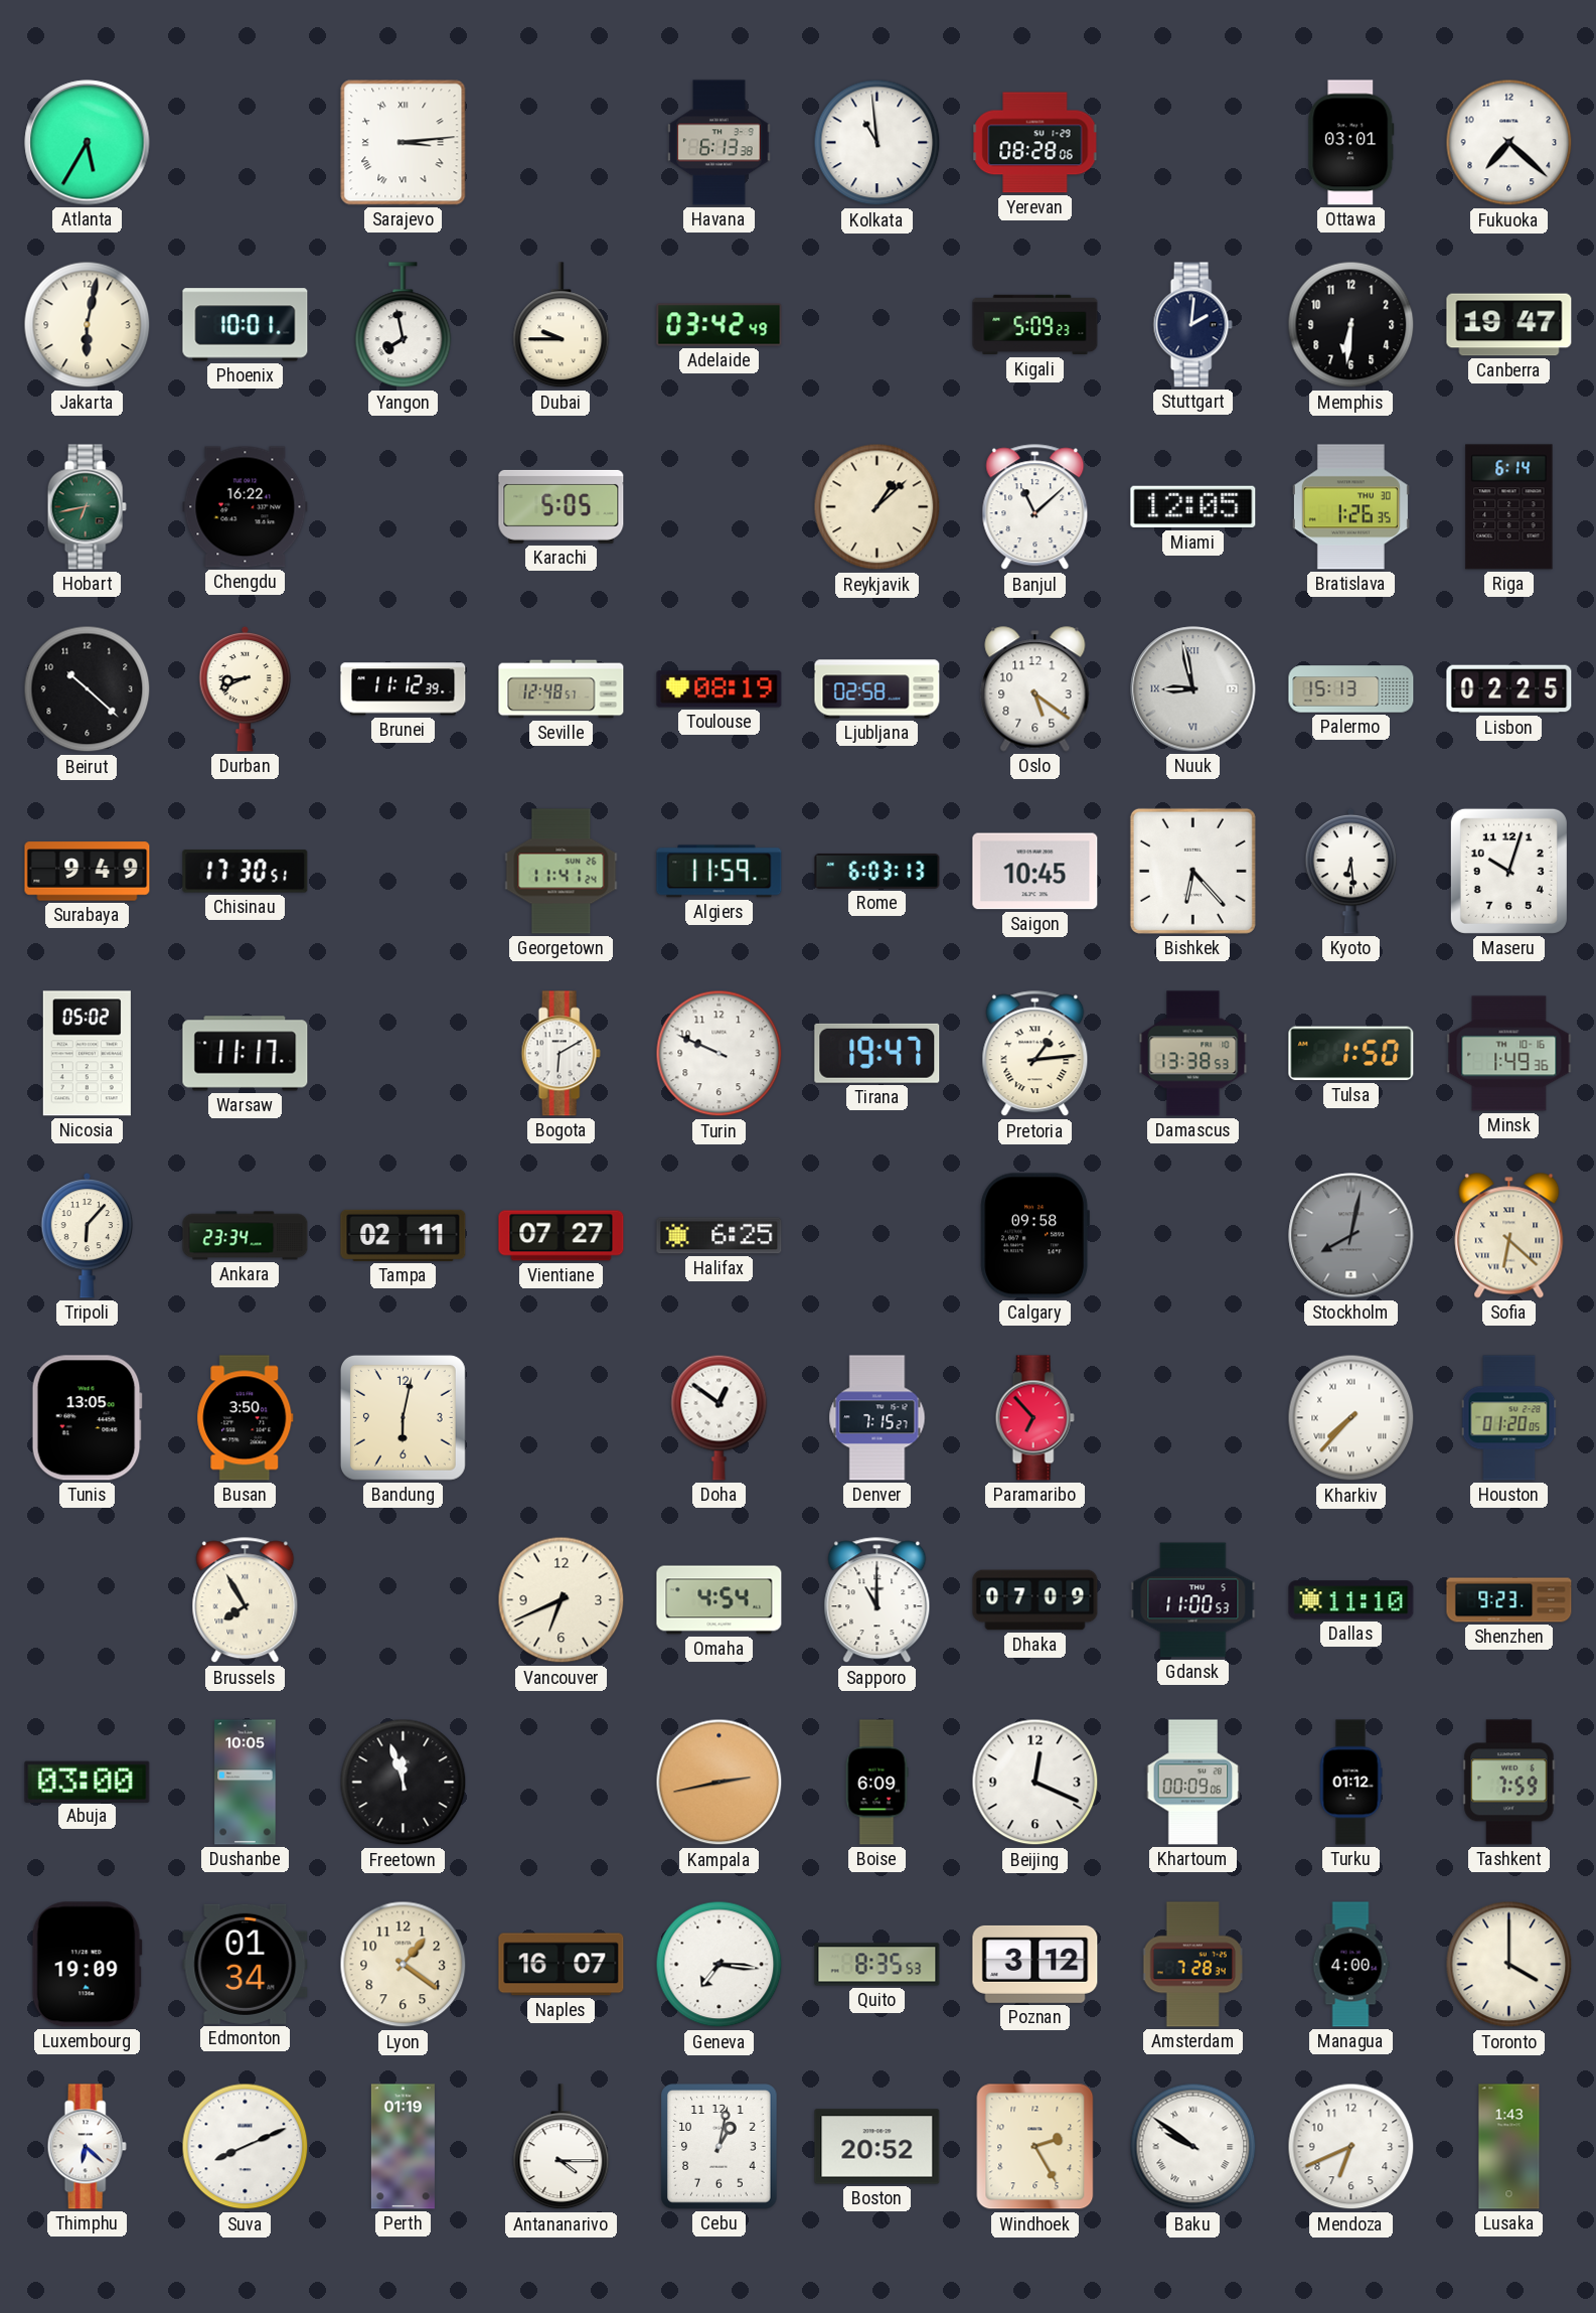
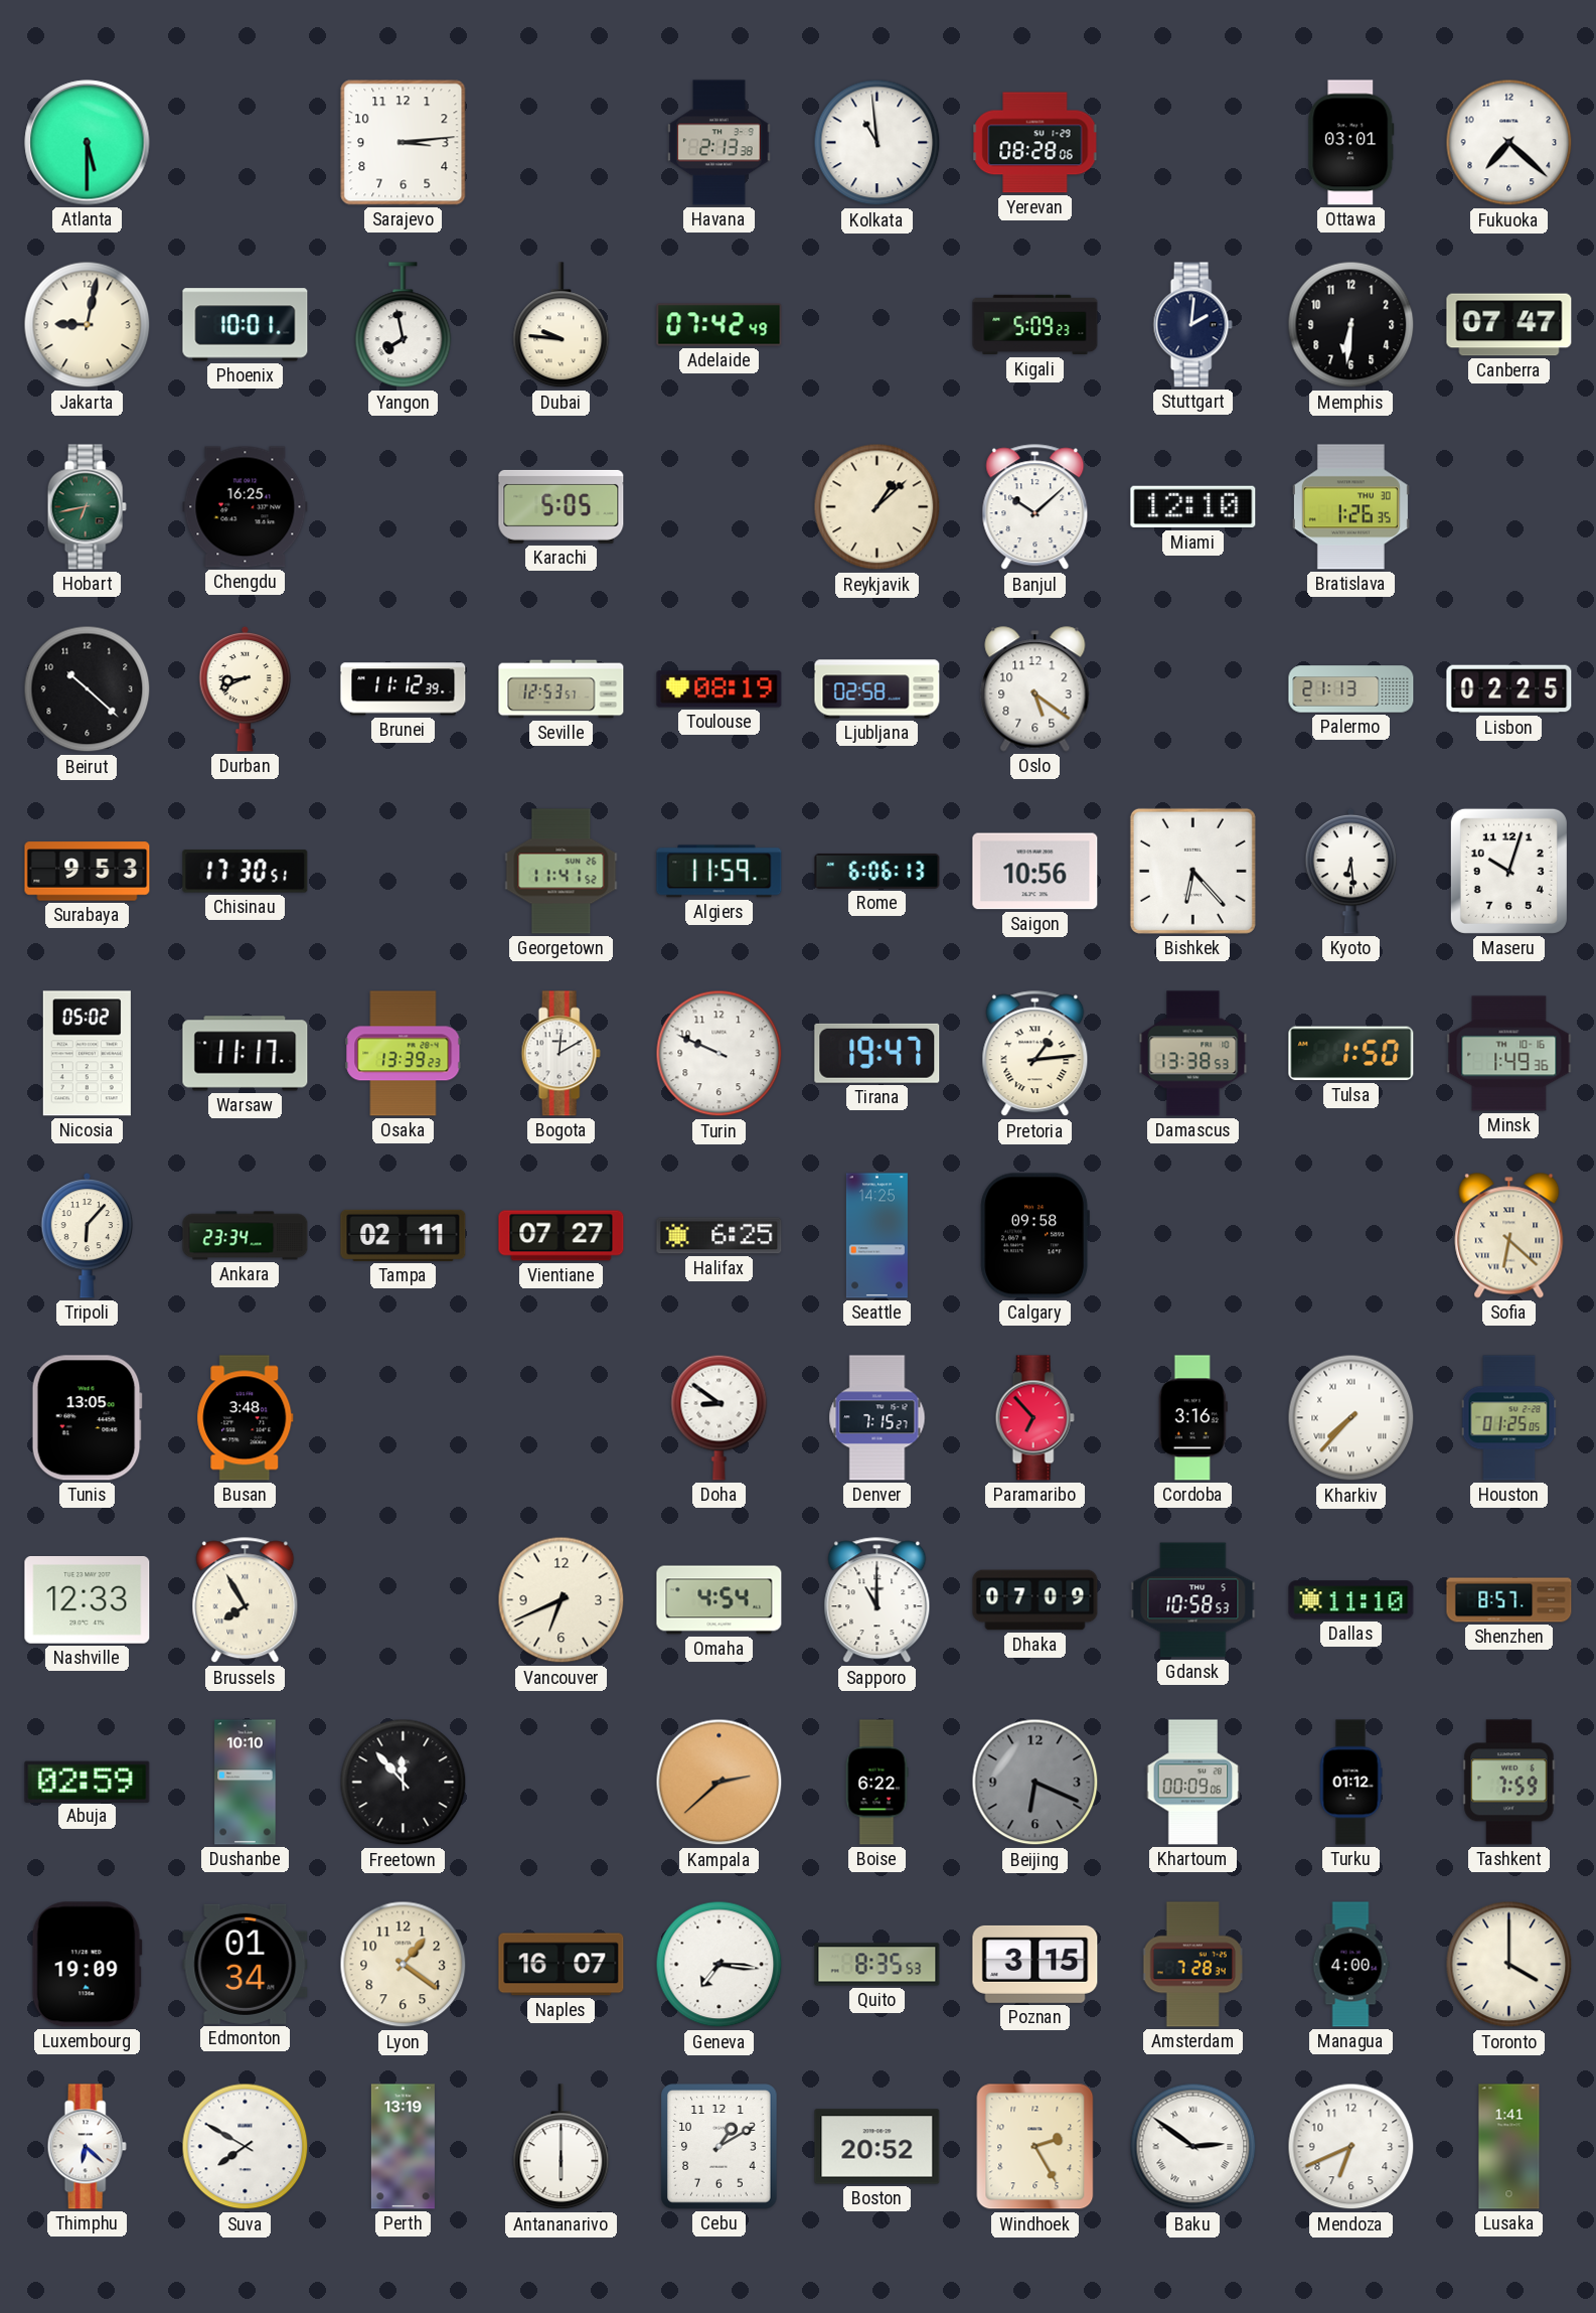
Atlanta: 5:35 -> 5:30 (88, 143)
Sarajevo numerals: Roman -> Arabic (404, 143)
Havana: 6:13 -> 2:13 (720, 143)
Jakarta: 6:02 -> 9:02 (88, 325)
Dubai: 9:45 -> 9:46 (562, 325)
Adelaide: 03:42 -> 07:42 (720, 325)
Canberra: 19:47 -> 07:47 (1509, 325)
Chengdu: 16:22 -> 16:25 (246, 507)
Banjul: 11:08 -> 10:08 (1035, 507)
Miami: 12:05 -> 12:10 (1193, 507)
Riga: 6:14 -> none (1509, 507)
Seville: 12:48 -> 12:53 (562, 689)
Nuuk: 8:58 -> none (1193, 689)
Palermo: 15:13 -> 21:13 (1351, 689)
Surabaya: 9:49 -> 9:53 (88, 872)
Georgetown: 11:41:24 -> 11:41:52 (562, 872)
Rome: 6:03 -> 6:06 (877, 871)
Saigon: 10:45 -> 10:56 (1035, 872)
Osaka: none -> 13:39 (404, 1054)
Bogota: 6:10 -> 12:10 (561, 1054)
Seattle: none -> 14:25 (876, 1236)
Stockholm: 8:02 -> none (1351, 1236)
Busan: 3:50 -> 3:48 (246, 1418)
Bandung: 6:02 -> none (403, 1417)
Doha: 12:51 -> 8:51 (720, 1417)
Cordoba: none -> 3:16 (1192, 1418)
Houston: 01:20 -> 01:25 (1509, 1418)
Nashville: none -> 12:33 (88, 1600)
Gdansk: 11:00 -> 10:58 (1193, 1600)
Shenzhen: 9:23 -> 8:57 (1509, 1600)
Abuja: 03:00 -> 02:59 (88, 1782)
Dushanbe: 10:05 -> 10:10 (246, 1783)
Freetown: 11:57 -> 11:53 (404, 1783)
Kampala: 2:43 -> 2:38 (720, 1783)
Boise: 6:09 -> 6:22 (876, 1783)
Beijing: 12:19 -> 6:19 (1035, 1783)
Beijing dial: white -> grey (1035, 1783)
Poznan: 3:12 -> 3:15 (1035, 1964)
Suva: 8:11 -> 7:50 (246, 2147)
Perth: 01:19 -> 13:19 (403, 2147)
Antananarivo: 4:15 -> 6:00 (562, 2147)
Cebu: 1:02 -> 1:10 (720, 2147)
Baku: 9:51 -> 2:51 (1193, 2147)
Lusaka: 1:43 -> 1:41 (1509, 2147)
